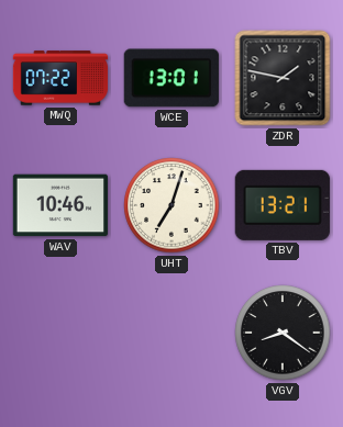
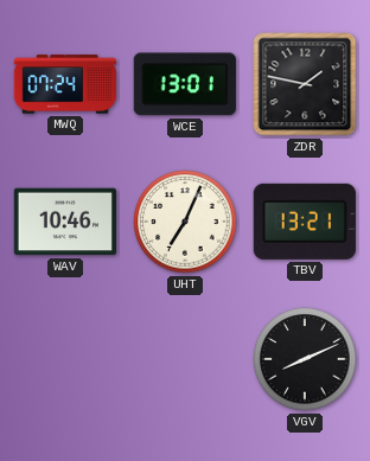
MWQ: 07:22 -> 07:24 (65, 84)
UHT: 7:03 -> 7:04 (185, 222)
VGV: 8:21 -> 8:11 (305, 359)
